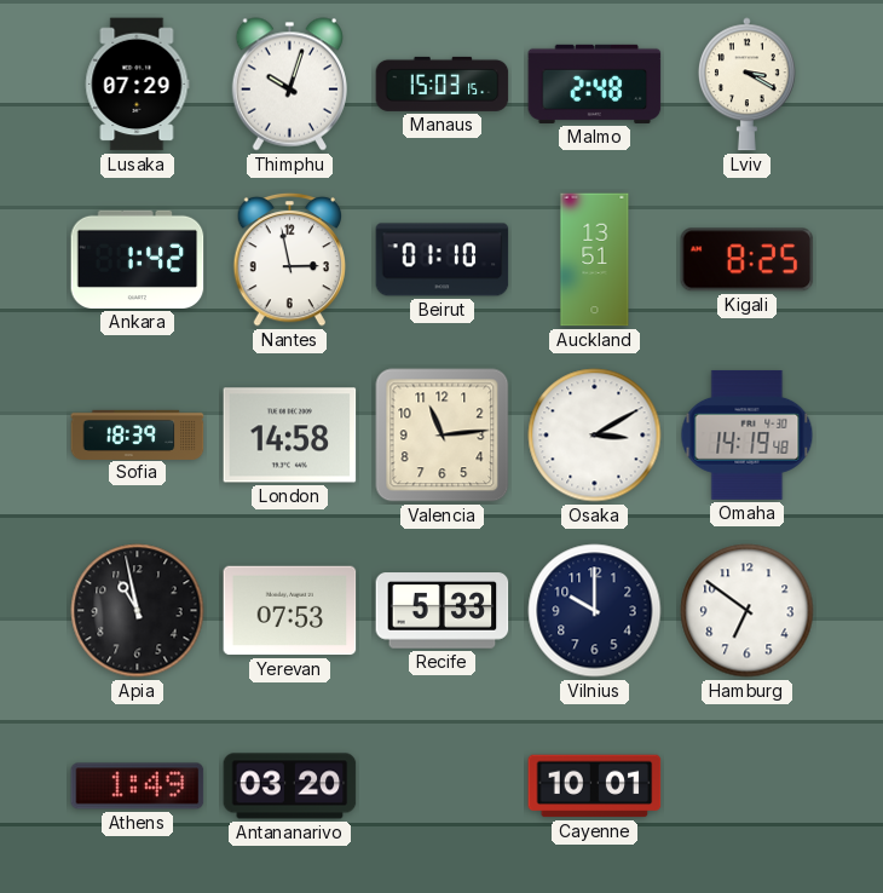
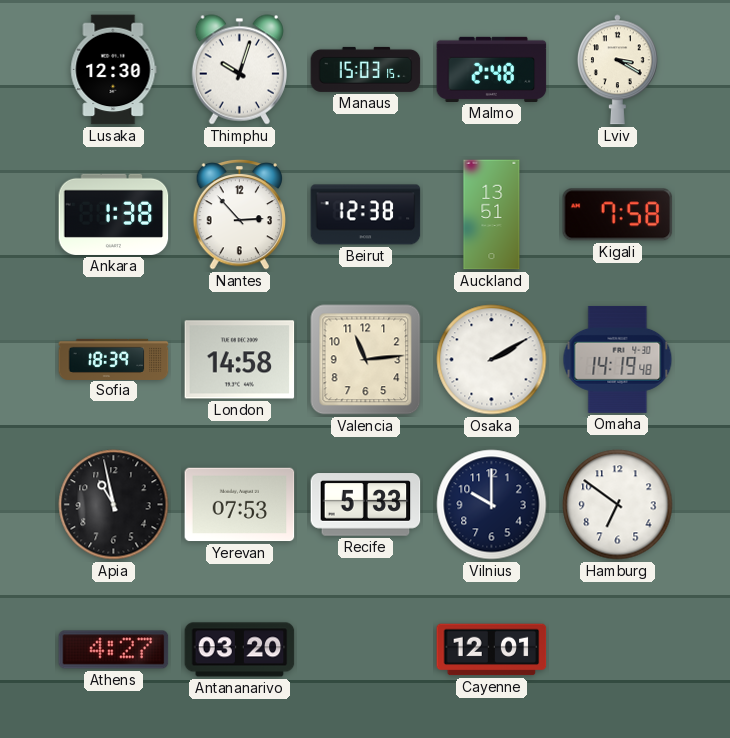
Lusaka: 07:29 -> 12:30 (113, 70)
Ankara: 1:42 -> 1:38 (114, 214)
Nantes: 2:58 -> 2:53 (240, 214)
Beirut: 01:10 -> 12:38 (366, 215)
Kigali: 8:25 -> 7:58 (618, 215)
Osaka: 3:10 -> 2:10 (492, 360)
Athens: 1:49 -> 4:27 (114, 650)
Cayenne: 10:01 -> 12:01 (492, 650)
